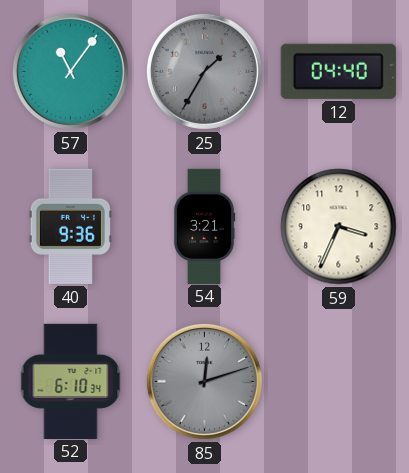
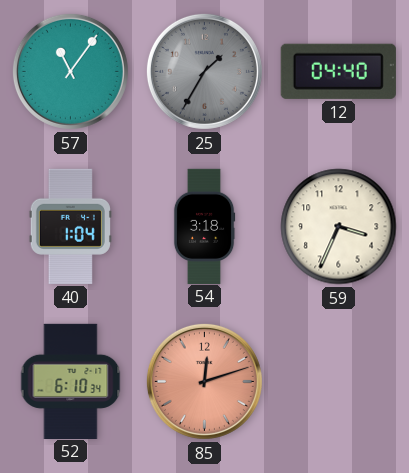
40: 9:36 -> 1:04 (70, 226)
54: 3:21 -> 3:18 (204, 226)
85 dial: grey -> salmon (204, 381)
